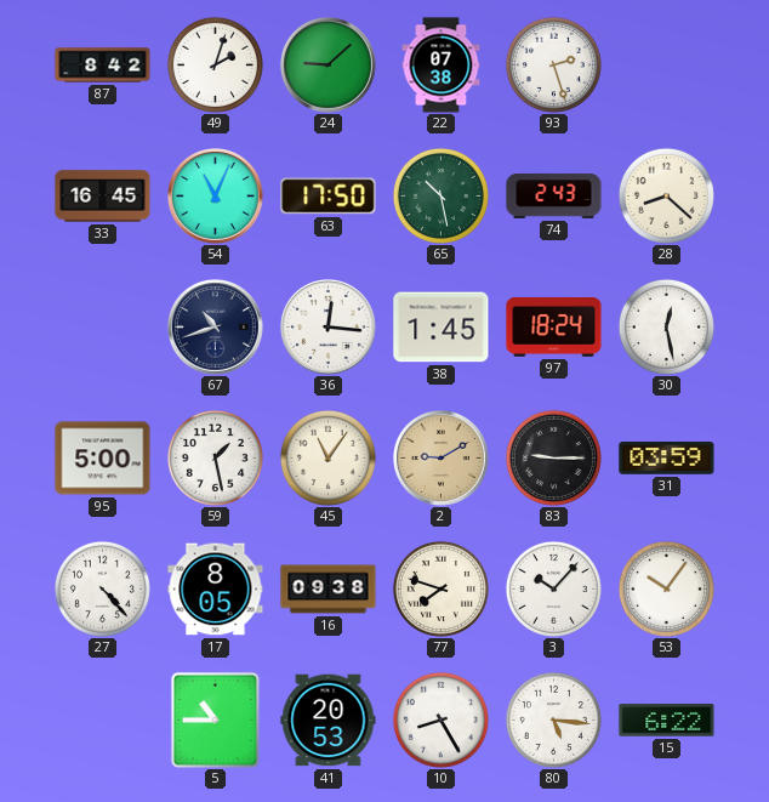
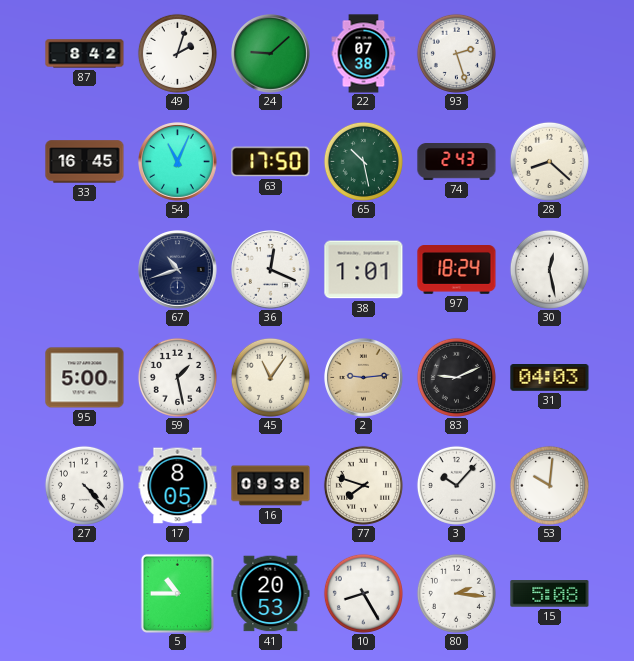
36: 12:16 -> 12:19 (271, 270)
38: 1:45 -> 1:01 (364, 270)
2: 9:10 -> 9:14 (364, 378)
83: 9:15 -> 9:11 (456, 377)
31: 03:59 -> 04:03 (550, 378)
53: 10:06 -> 10:01 (549, 485)
80: 5:16 -> 2:16 (456, 593)
15: 6:22 -> 5:08 (550, 594)
